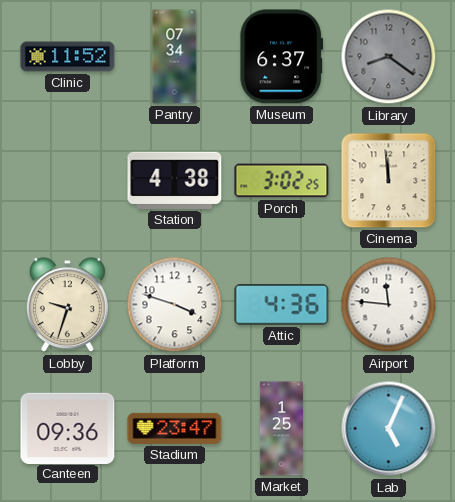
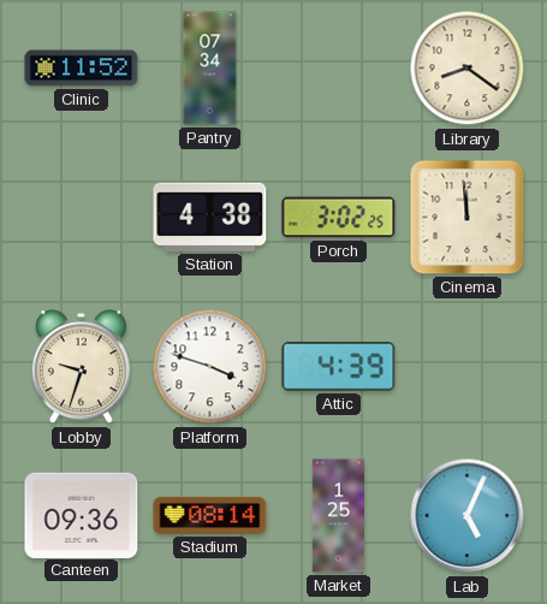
Museum: 6:37 -> none (282, 57)
Library dial: grey -> cream (468, 69)
Attic: 4:36 -> 4:39 (339, 367)
Airport: 11:46 -> none (389, 305)
Stadium: 23:47 -> 08:14 (210, 515)
